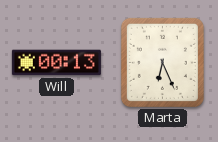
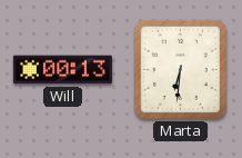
Marta: 6:26 -> 6:31 (180, 69)
